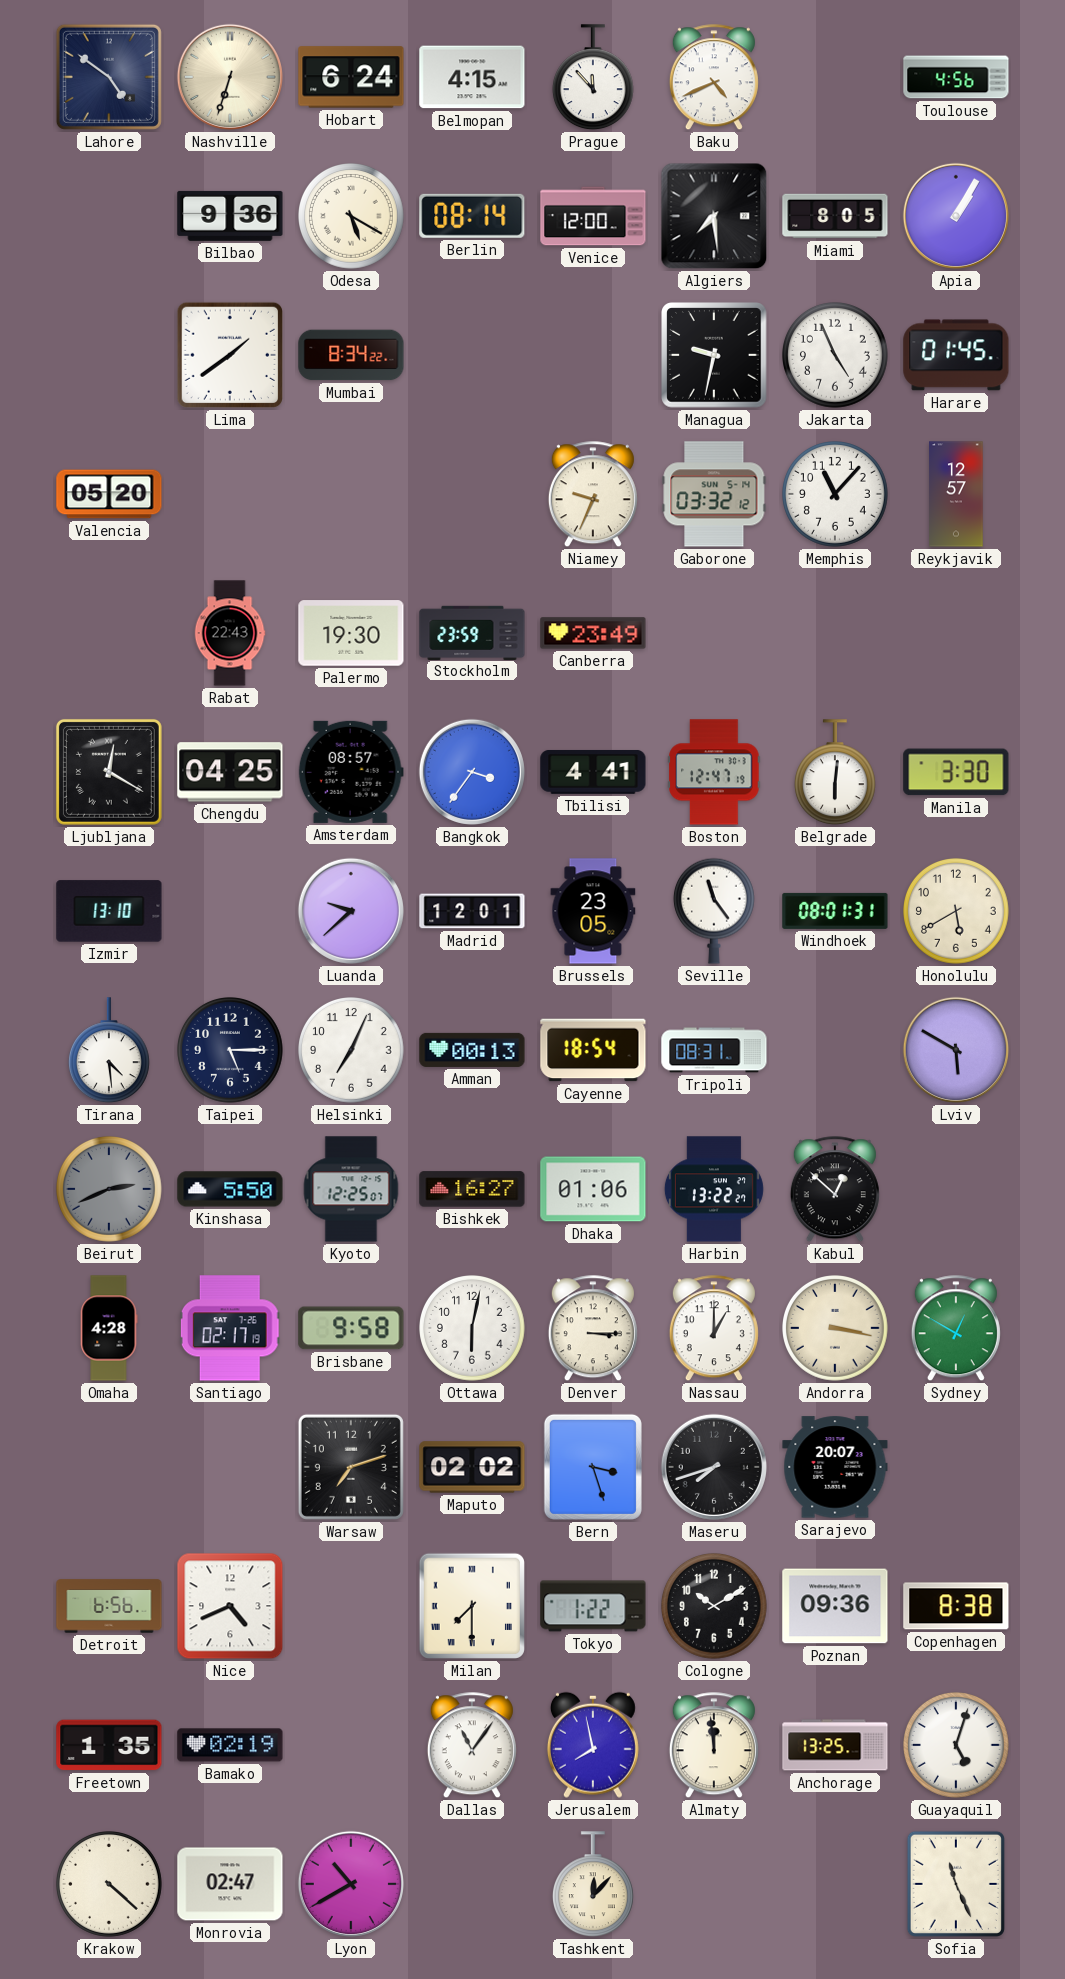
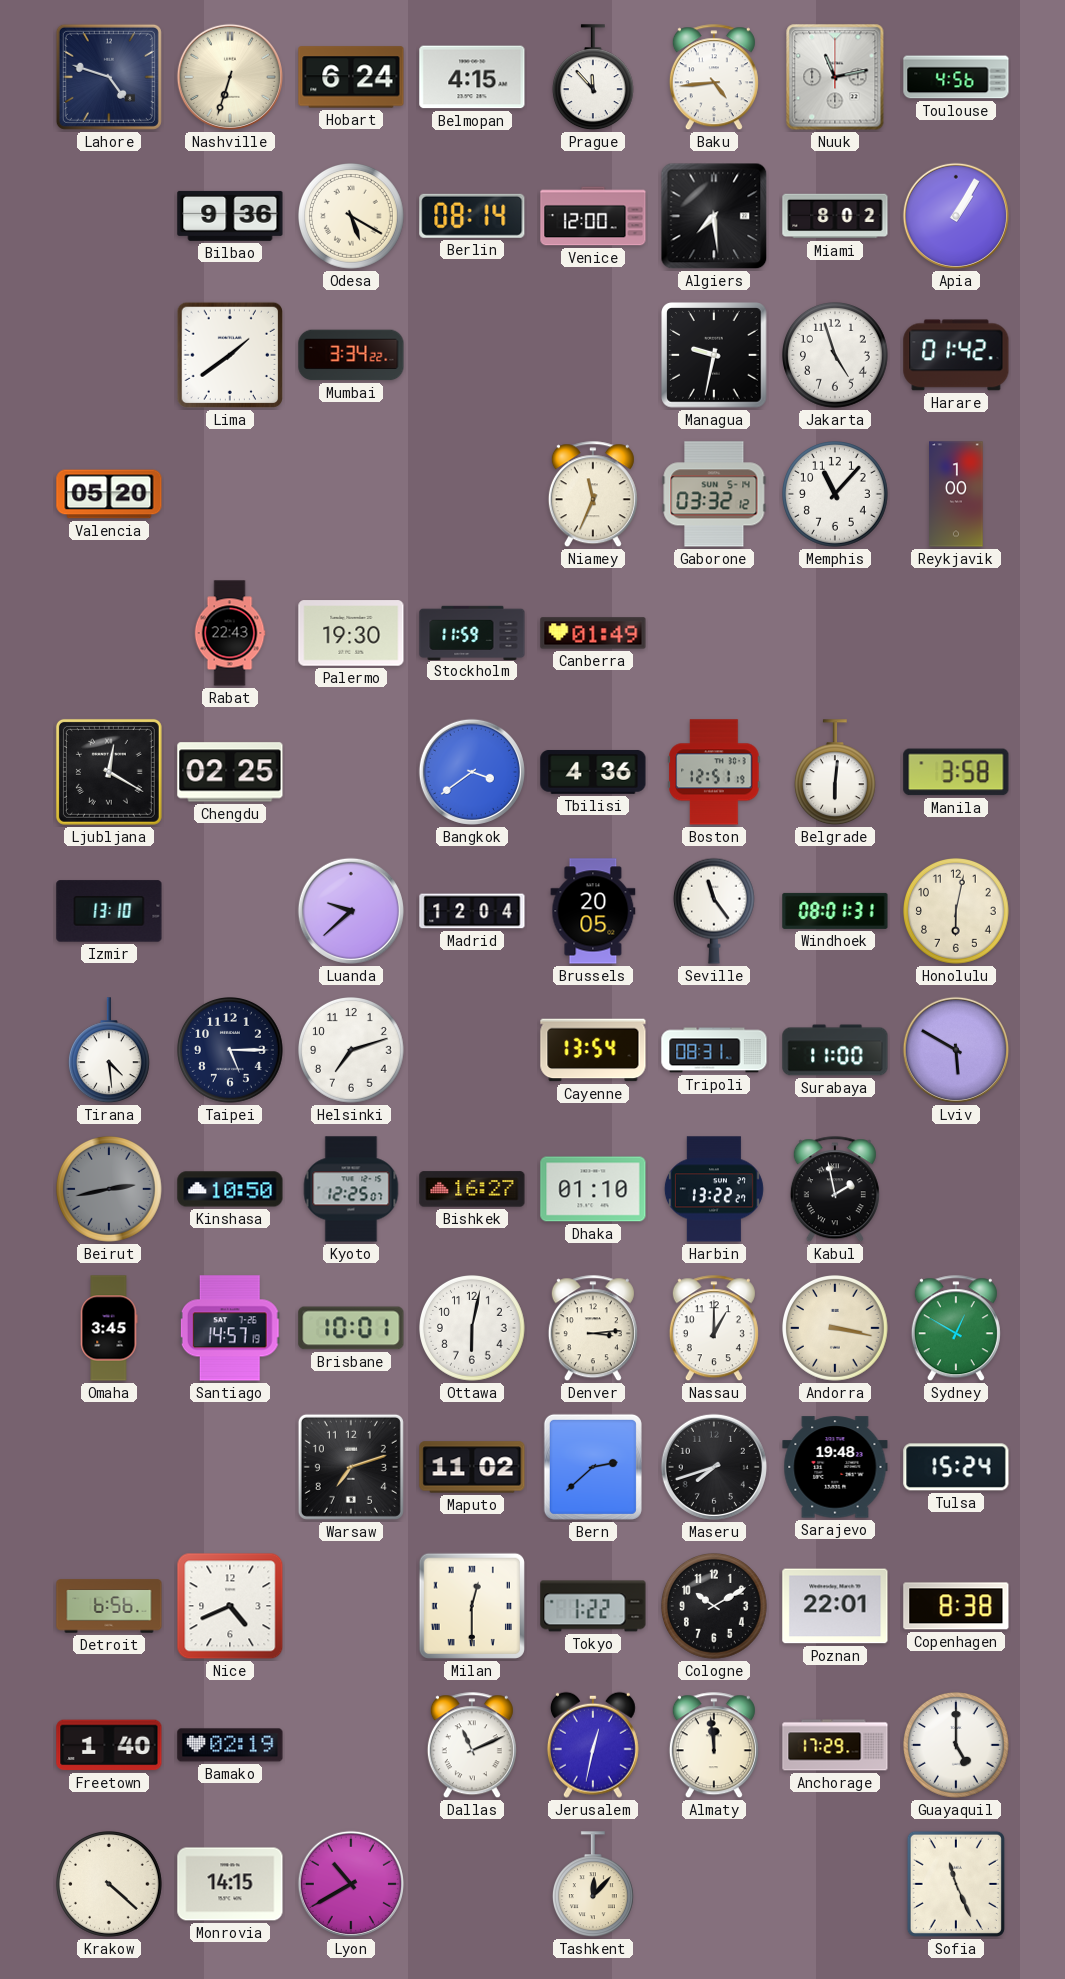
Lahore: 4:51 -> 4:48 (109, 77)
Baku: 4:41 -> 4:44 (714, 78)
Nuuk: none -> 11:13 (835, 77)
Miami: 8:05 -> 8:02 (835, 216)
Mumbai: 8:34 -> 3:34 (351, 355)
Jakarta: 4:56 -> 4:57 (836, 356)
Harare: 01:45 -> 01:42 (956, 355)
Niamey: 9:34 -> 11:34 (593, 495)
Reykjavik: 12:57 -> 1:00 (956, 494)
Stockholm: 23:59 -> 11:59 (472, 632)
Canberra: 23:49 -> 01:49 (593, 633)
Chengdu: 04:25 -> 02:25 (230, 772)
Amsterdam: 08:57 -> none (351, 772)
Bangkok: 3:36 -> 3:39 (472, 772)
Tbilisi: 4:41 -> 4:36 (593, 772)
Boston: 12:47 -> 12:51 (714, 772)
Manila: 3:30 -> 3:58 (956, 772)
Madrid: 12:01 -> 12:04 (472, 911)
Brussels: 23:05 -> 20:05 (593, 911)
Honolulu: 5:40 -> 6:02 (957, 912)
Helsinki: 7:04 -> 7:12 (352, 1051)
Amman: 00:13 -> none (472, 1050)
Cayenne: 18:54 -> 13:54 (593, 1050)
Surabaya: none -> 11:00 (835, 1050)
Beirut: 2:41 -> 2:43 (110, 1190)
Kinshasa: 5:50 -> 10:50 (230, 1189)
Dhaka: 01:06 -> 01:10 (593, 1189)
Kabul: 12:52 -> 1:58 (835, 1190)
Omaha: 4:28 -> 3:45 (109, 1328)
Santiago: 02:17 -> 14:57 (230, 1328)
Brisbane: 9:58 -> 10:01 (351, 1328)
Denver: 3:15 -> 3:14 (593, 1329)
Maputo: 02:02 -> 11:02 (472, 1467)
Bern: 3:27 -> 2:38 (593, 1467)
Sarajevo: 20:07 -> 19:48 (835, 1467)
Tulsa: none -> 15:24 (956, 1467)
Milan: 7:30 -> 12:30 (472, 1606)
Poznan: 09:36 -> 22:01 (835, 1606)
Freetown: 1:35 -> 1:40 (109, 1745)
Dallas: 11:06 -> 11:11 (472, 1746)
Jerusalem: 7:58 -> 12:32 (593, 1745)
Anchorage: 13:25 -> 17:29 (835, 1745)
Guayaquil: 5:03 -> 5:00 (957, 1746)
Monrovia: 02:47 -> 14:15 (230, 1884)
